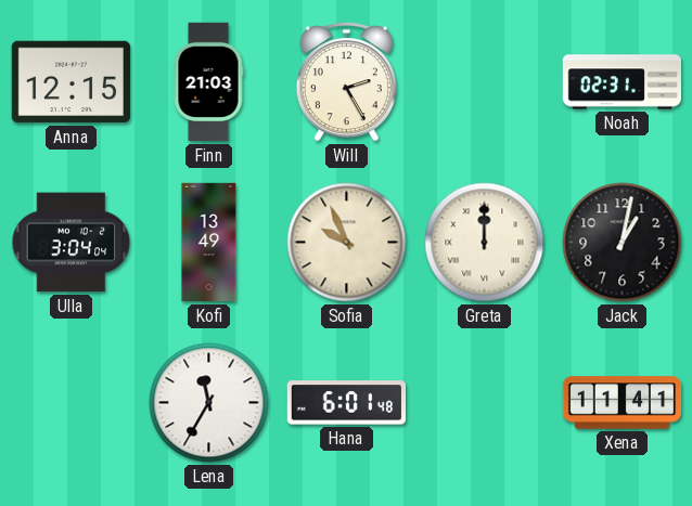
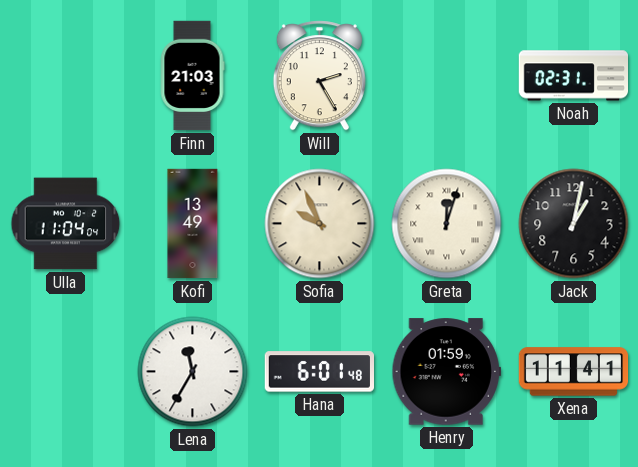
Anna: 12:15 -> none (71, 82)
Ulla: 3:04 -> 11:04 (66, 224)
Greta: 12:00 -> 12:03 (447, 224)
Henry: none -> 01:59 (446, 372)
